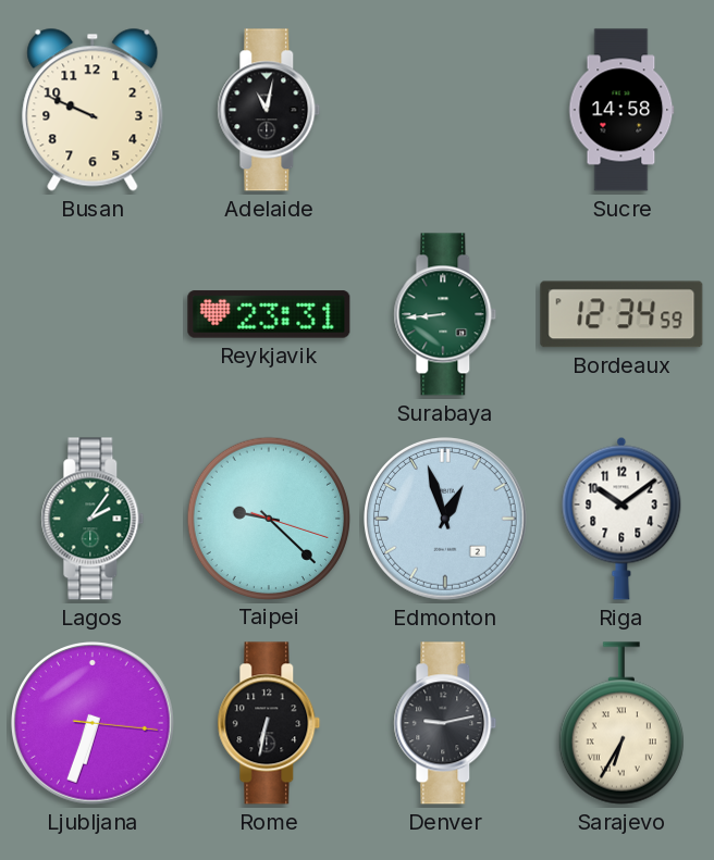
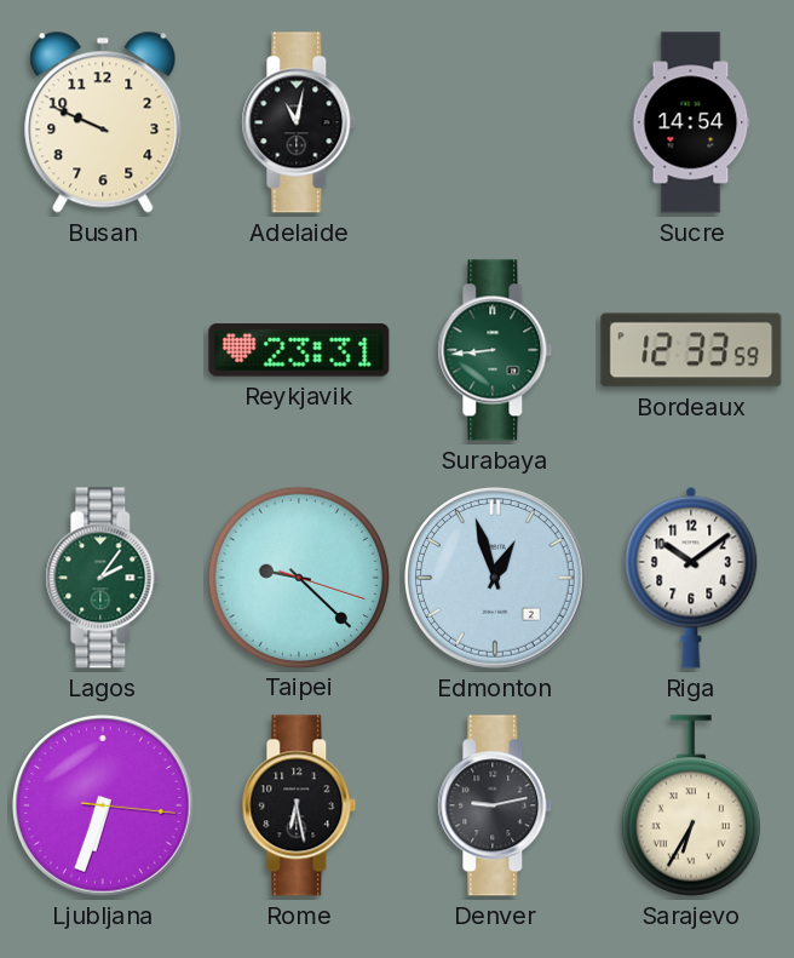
Sucre: 14:58 -> 14:54 (691, 122)
Bordeaux: 12:34 -> 12:33 (691, 350)
Rome: 6:32 -> 6:28 (299, 805)
